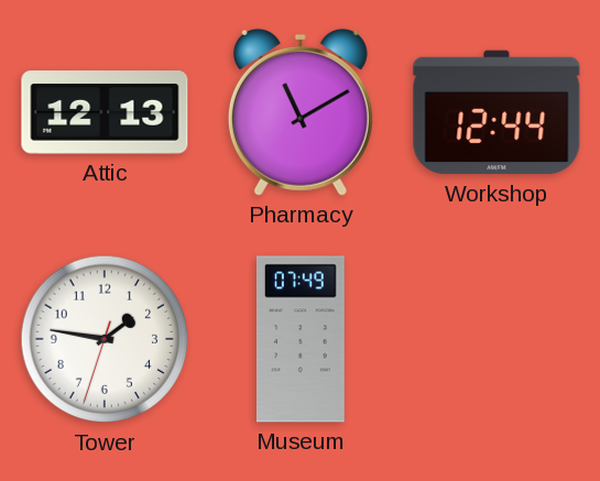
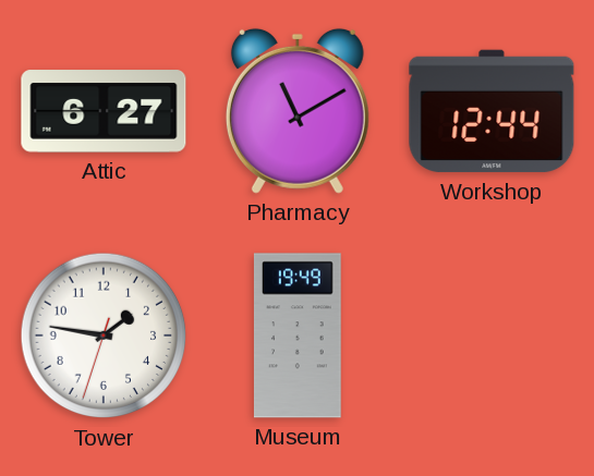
Attic: 12:13 -> 6:27 (104, 111)
Museum: 07:49 -> 19:49 (298, 335)
